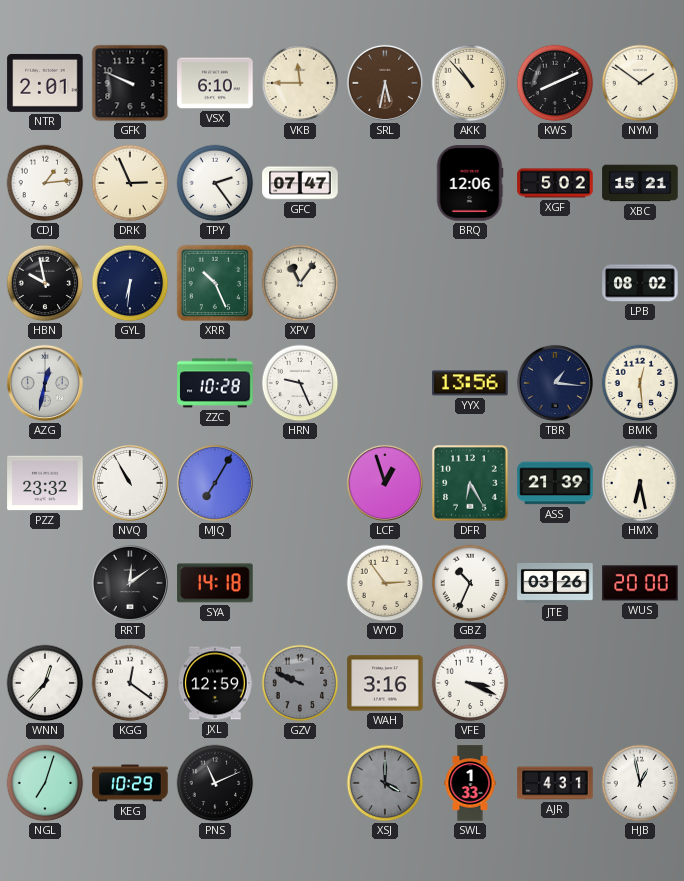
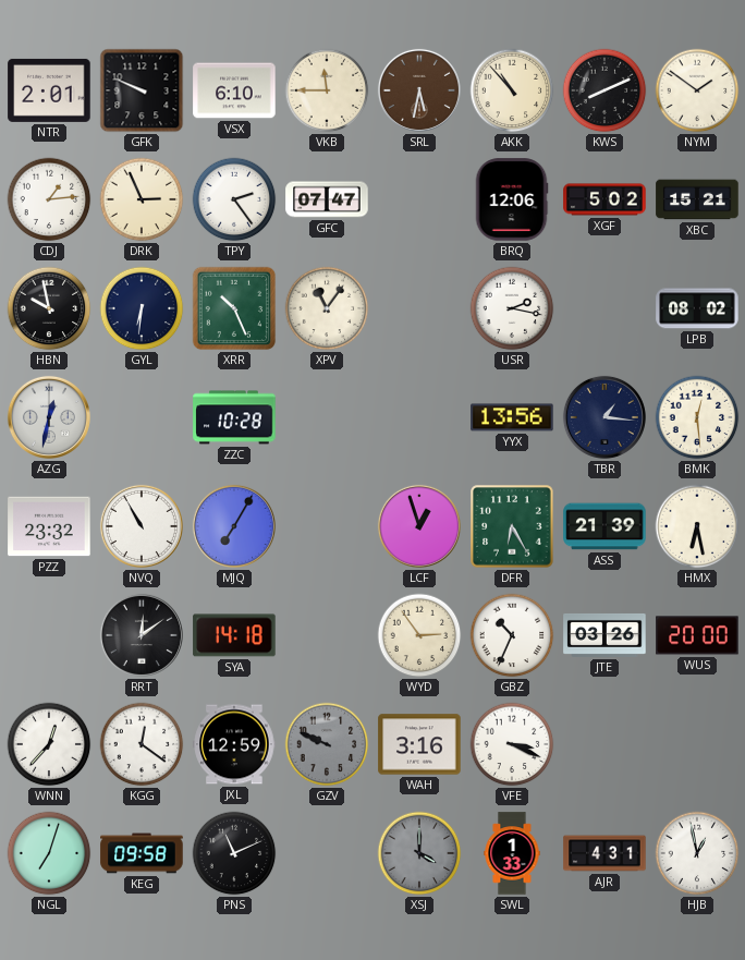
USR: none -> 2:17 (512, 308)
HRN: 9:26 -> none (300, 383)
KEG: 10:29 -> 09:58 (142, 853)
